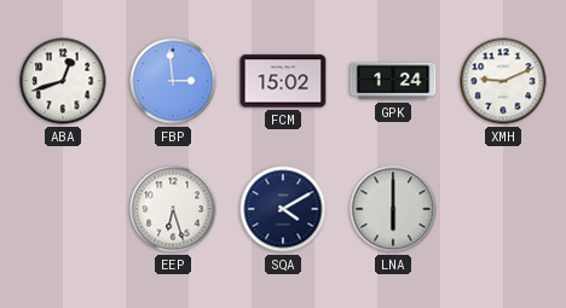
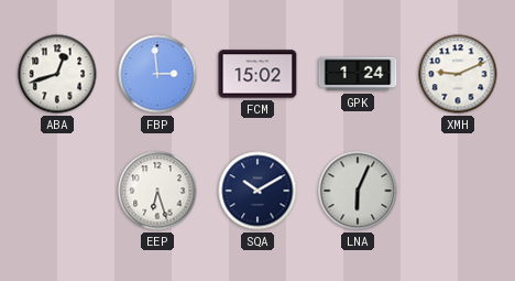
SQA: 4:10 -> 10:10 (257, 191)
LNA: 6:00 -> 6:04 (358, 191)
